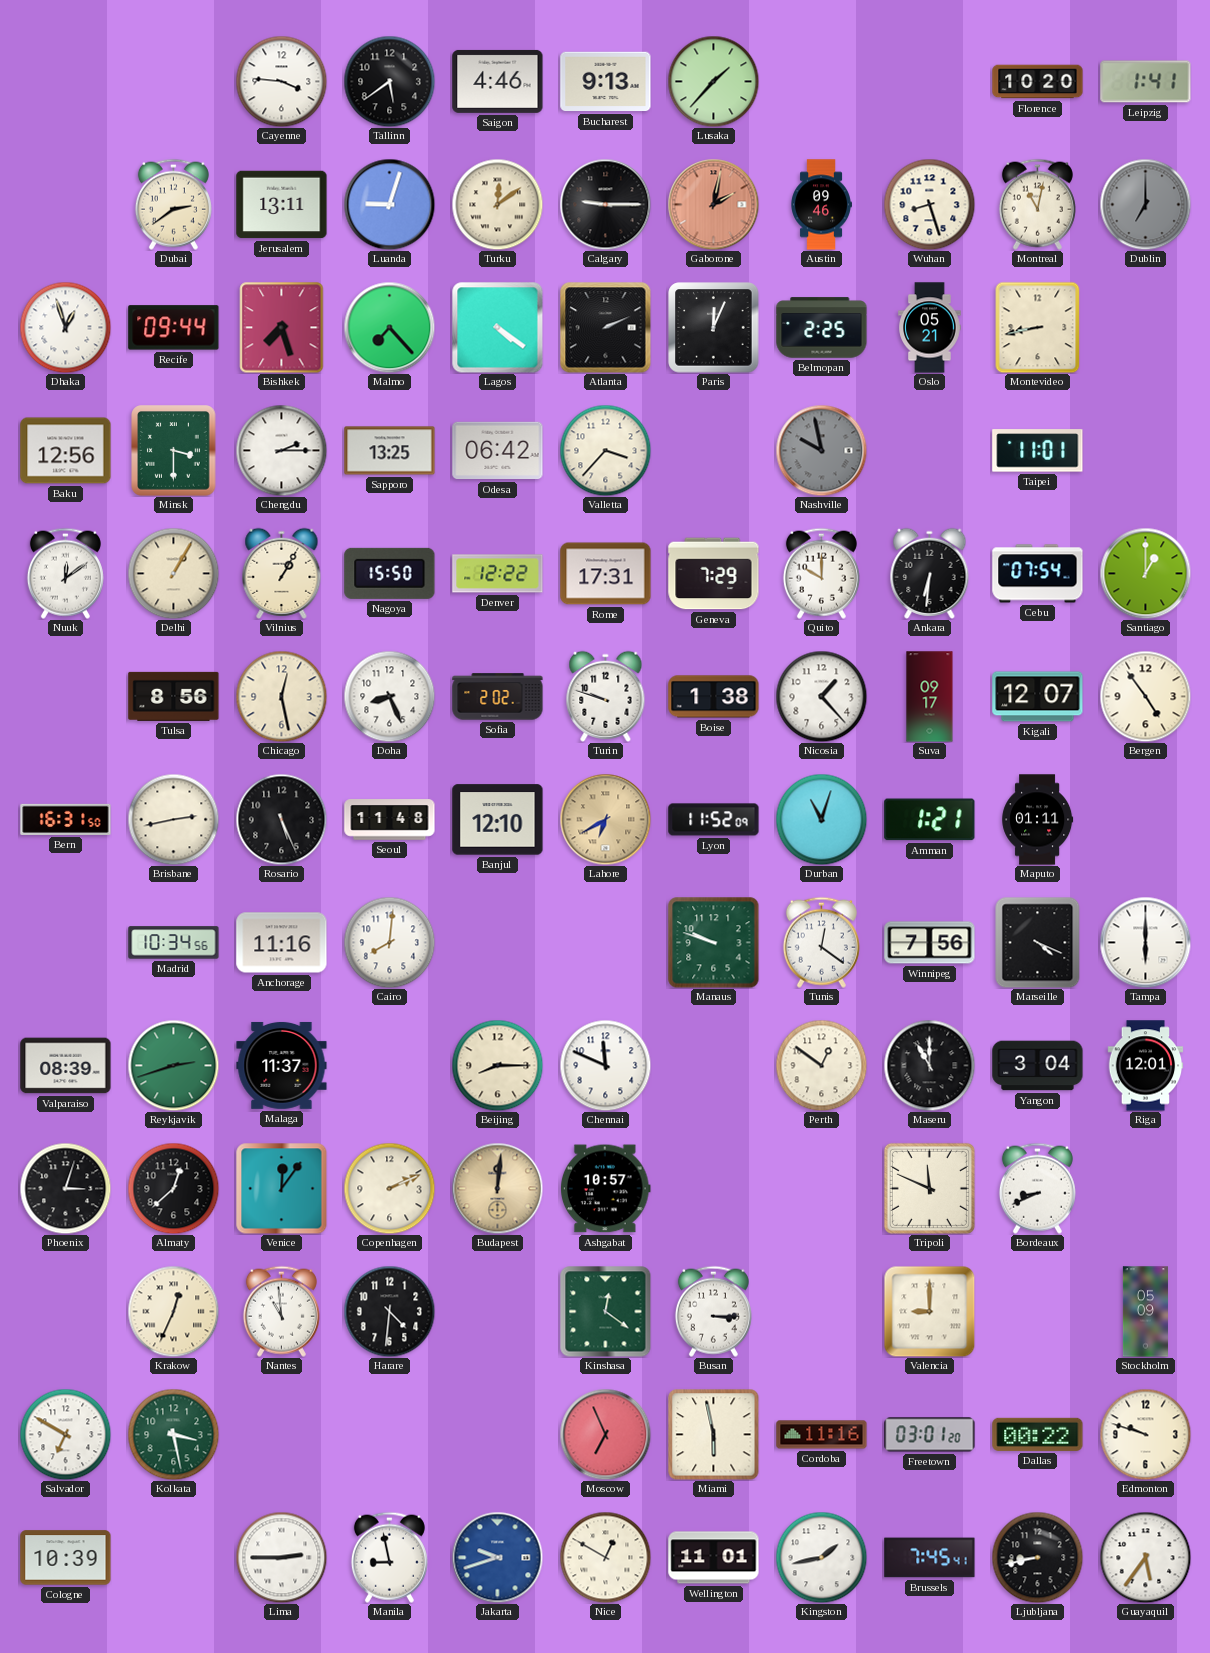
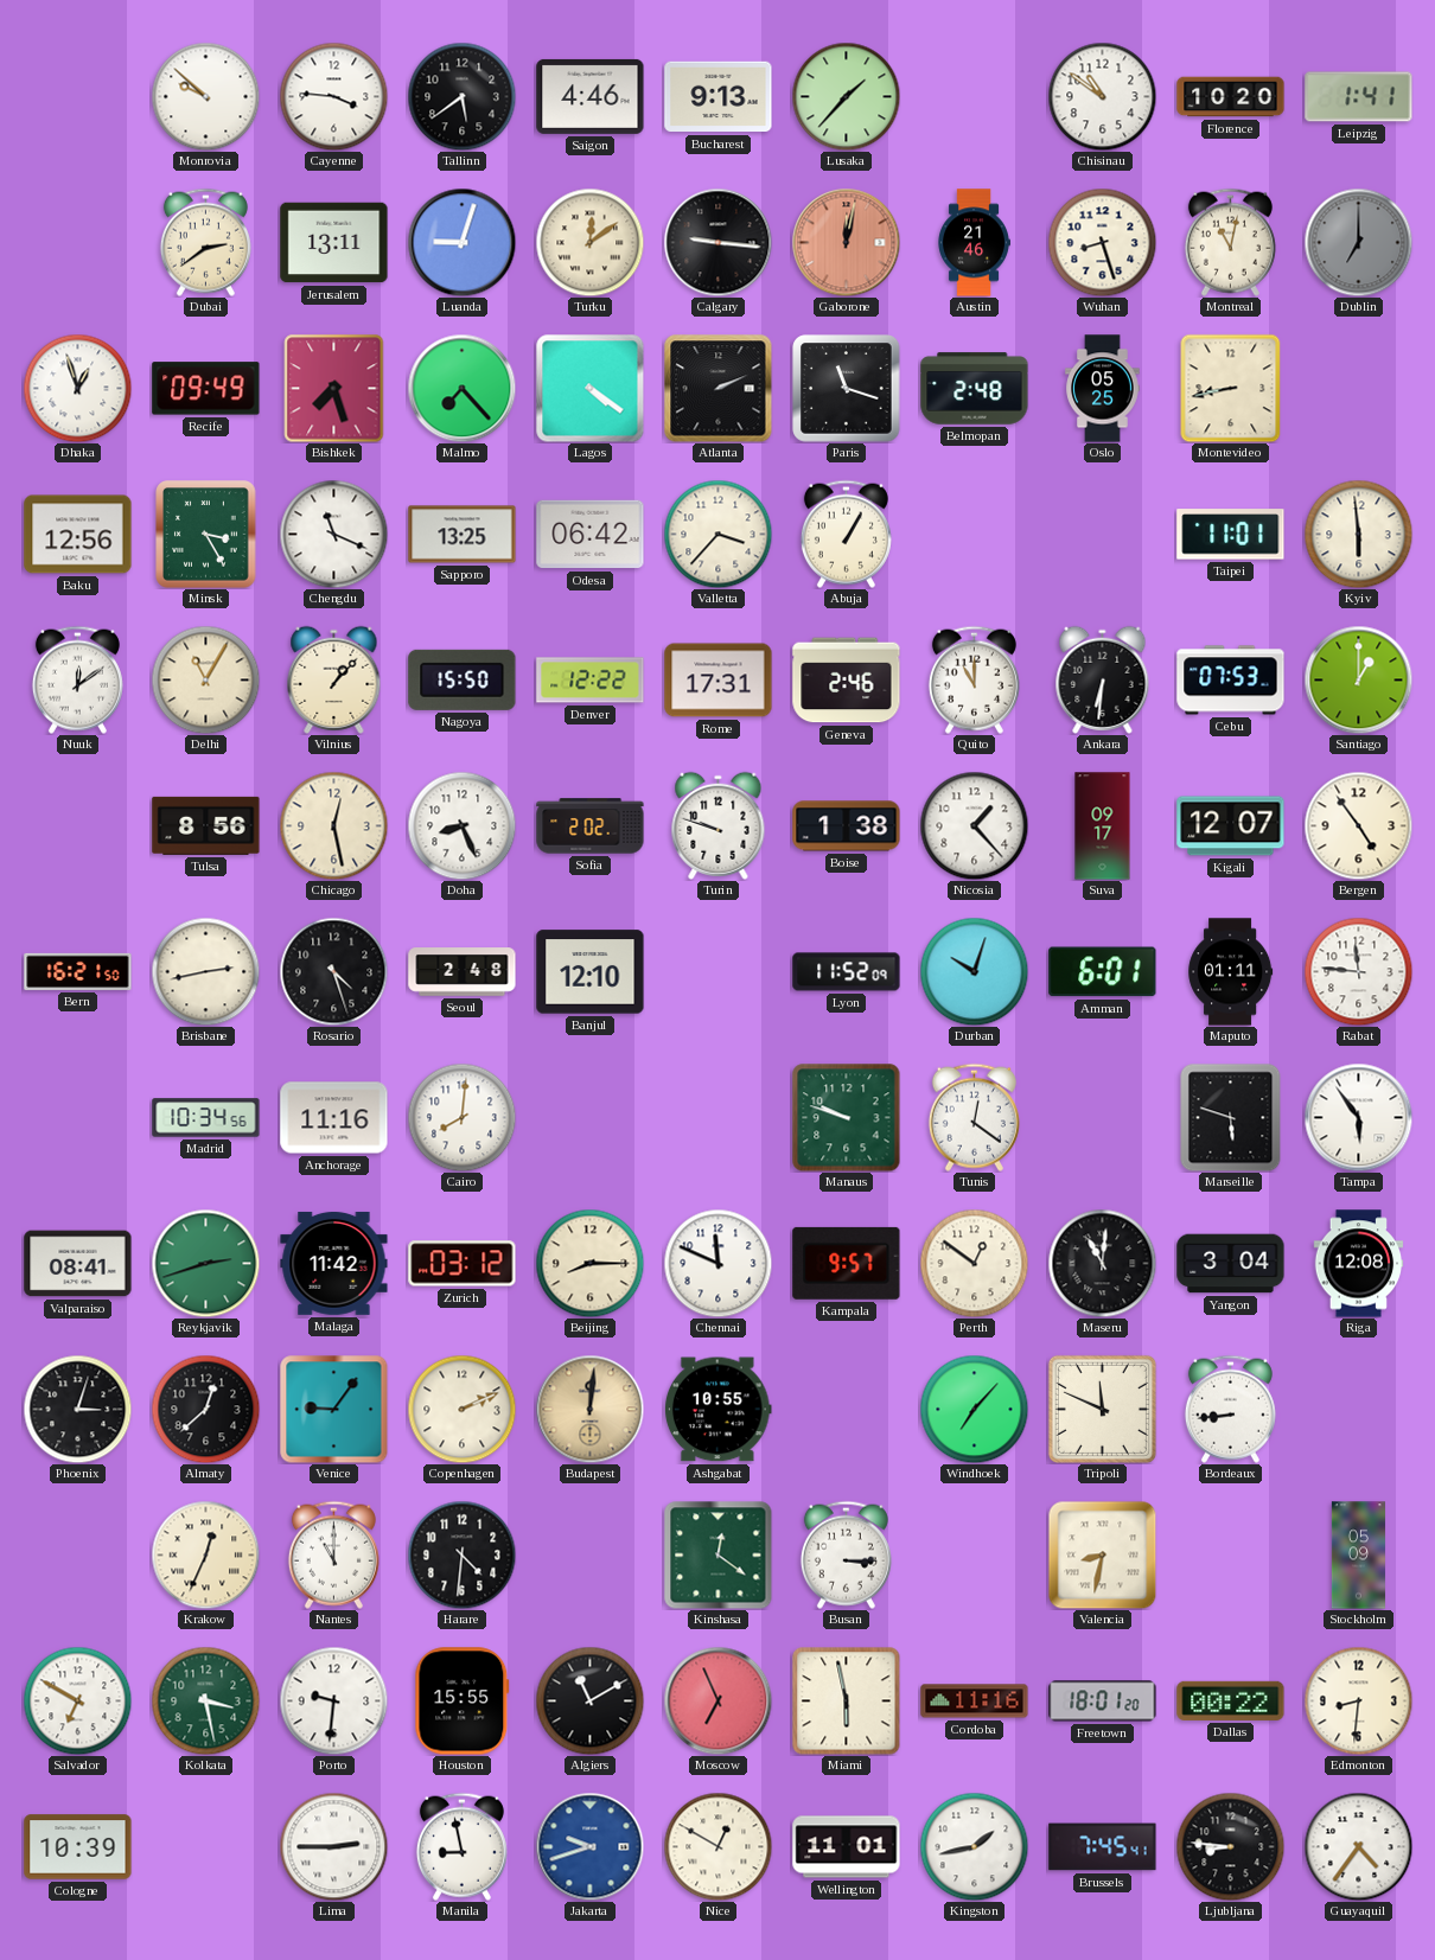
Monrovia: none -> 9:52 (205, 96)
Chisinau: none -> 10:51 (1102, 96)
Calgary: 9:15 -> 9:16 (717, 242)
Gaborone: 2:02 -> 12:02 (846, 242)
Austin: 09:46 -> 21:46 (974, 243)
Recife: 09:44 -> 09:49 (206, 389)
Paris: 12:04 -> 11:18 (847, 389)
Belmopan: 2:25 -> 2:48 (975, 389)
Oslo: 05:21 -> 05:25 (1103, 389)
Minsk: 3:30 -> 3:25 (206, 535)
Chengdu: 2:15 -> 11:19 (333, 534)
Abuja: none -> 1:05 (846, 534)
Nashville: 9:58 -> none (821, 450)
Kyiv: none -> 5:59 (1358, 534)
Delhi: 1:05 -> 11:05 (205, 679)
Vilnius: 1:05 -> 1:07 (334, 679)
Geneva: 7:29 -> 2:46 (847, 681)
Quito: 10:00 -> 11:00 (974, 679)
Cebu: 07:54 -> 07:53 (1231, 681)
Bern: 16:31 -> 16:21 (78, 971)
Rosario: 5:26 -> 4:27 (333, 971)
Seoul: 11:48 -> 2:48 (463, 972)
Lahore: 6:40 -> none (605, 819)
Durban: 11:03 -> 10:03 (974, 971)
Amman: 1:21 -> 6:01 (1103, 972)
Rabat: none -> 11:46 (1358, 971)
Winnipeg: 7:56 -> none (930, 943)
Marseille: 4:19 -> 5:48 (1231, 1117)
Tampa: 6:00 -> 5:54 (1358, 1117)
Valparaiso: 08:39 -> 08:41 (78, 1264)
Malaga: 11:37 -> 11:42 (334, 1263)
Zurich: none -> 03:12 (463, 1264)
Kampala: none -> 9:57 (847, 1263)
Maseru: 11:00 -> 11:01 (1102, 1263)
Riga: 12:01 -> 12:08 (1359, 1264)
Venice: 12:06 -> 9:06 (333, 1409)
Ashgabat: 10:57 -> 10:55 (719, 1410)
Windhoek: none -> 7:07 (974, 1409)
Bordeaux: 8:41 -> 8:44 (1230, 1409)
Nantes: 10:59 -> 11:00 (333, 1554)
Valencia: 9:00 -> 8:32 (1102, 1556)
Porto: none -> 9:31 (333, 1700)
Houston: none -> 15:55 (463, 1702)
Algiers: none -> 11:10 (589, 1700)
Freetown: 03:01 -> 18:01 (1103, 1702)
Edmonton: 9:48 -> 8:31 (1358, 1700)
Ljubljana: 8:43 -> 8:46 (1230, 1846)
Guayaquil: 5:36 -> 4:36 (1358, 1846)
